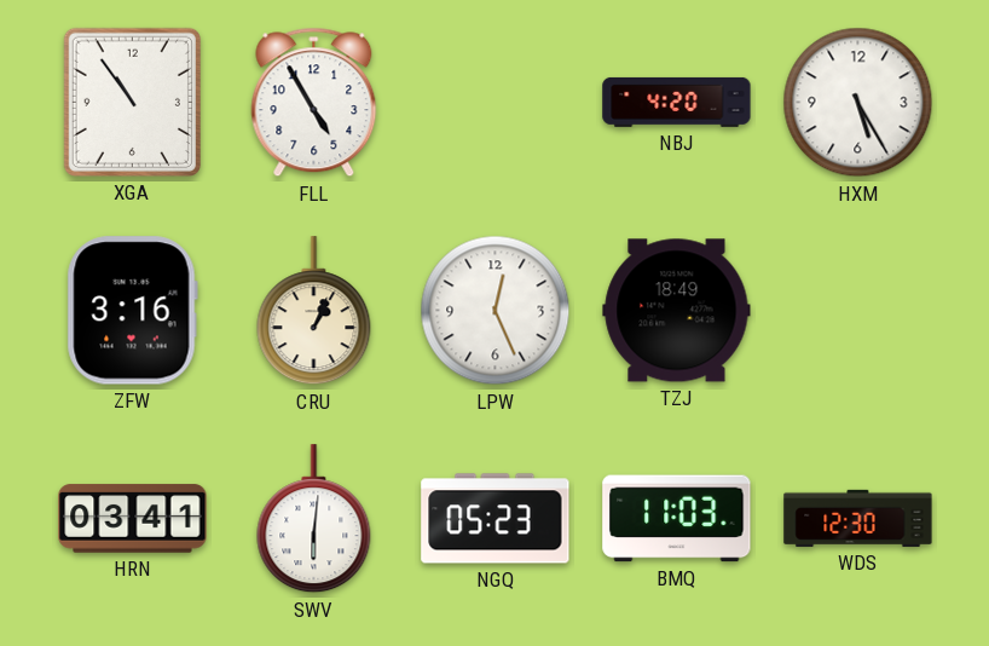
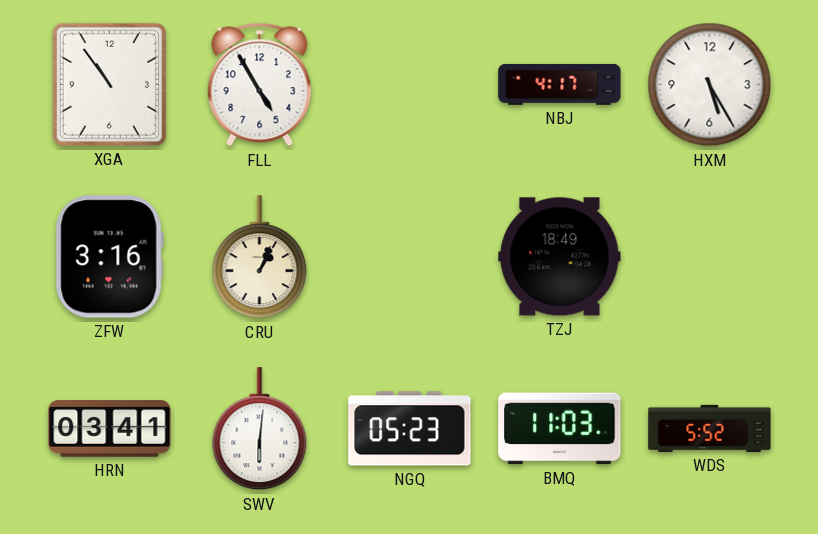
NBJ: 4:20 -> 4:17 (560, 84)
LPW: 12:26 -> none (496, 311)
WDS: 12:30 -> 5:52 (710, 428)
